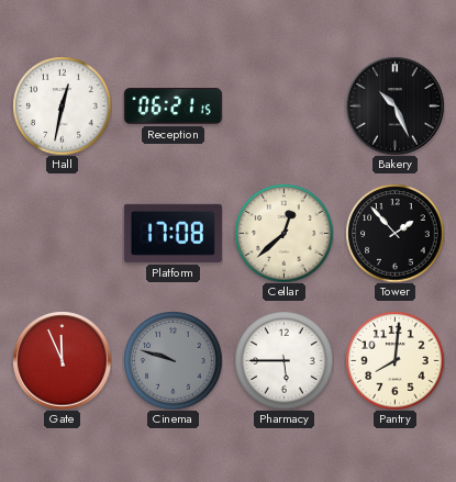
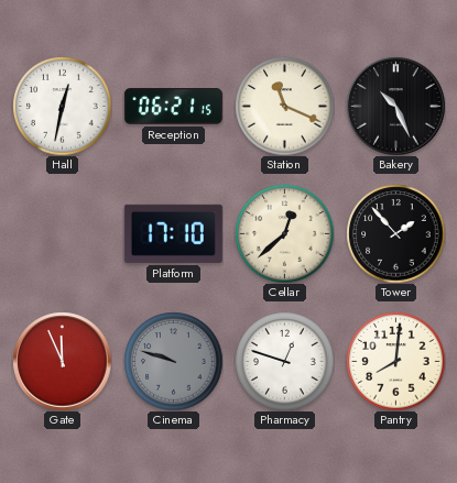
Station: none -> 11:19 (284, 106)
Platform: 17:08 -> 17:10 (173, 233)
Pharmacy: 5:45 -> 12:48 (284, 361)
